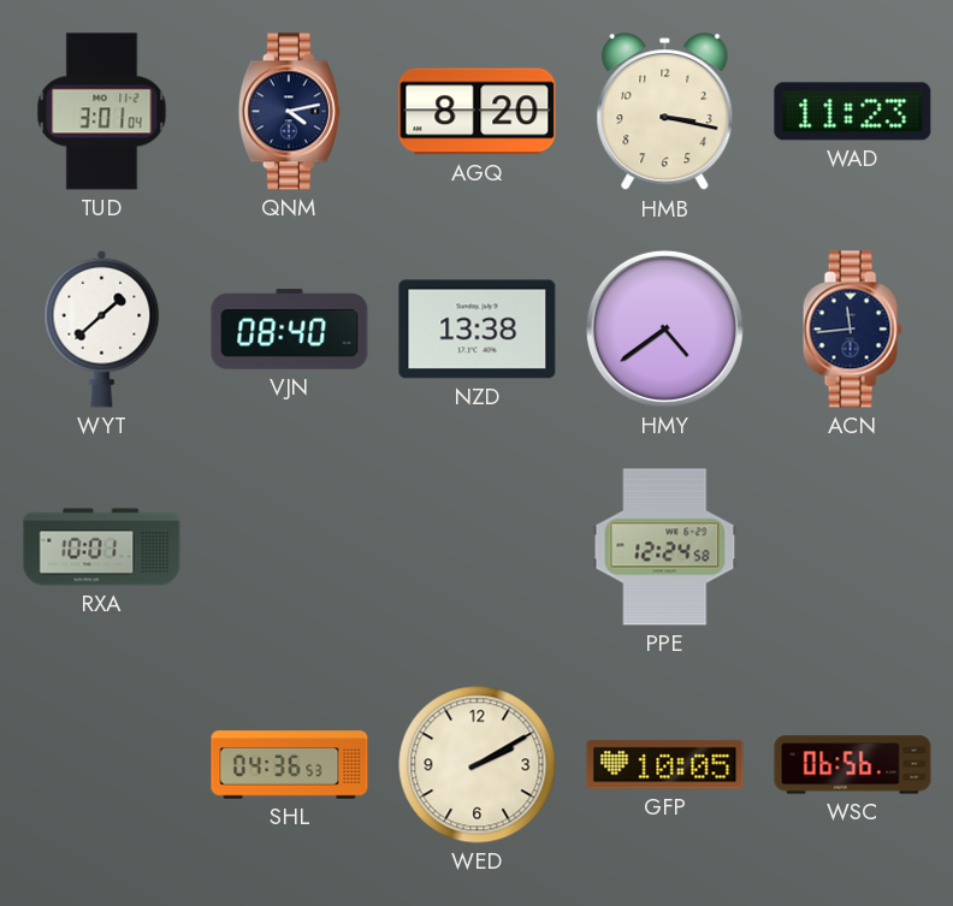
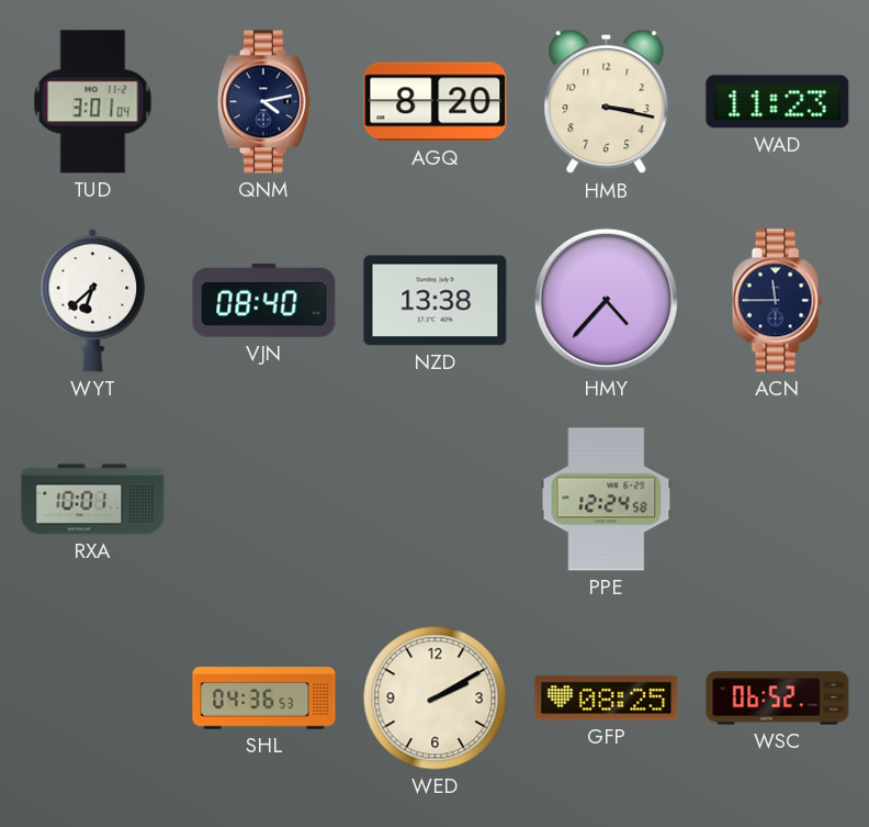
WYT: 1:38 -> 6:38 (93, 300)
HMY: 4:39 -> 4:37 (606, 300)
ACN: 11:44 -> 11:45 (777, 301)
GFP: 10:05 -> 08:25 (607, 699)
WSC: 06:56 -> 06:52 (778, 699)
